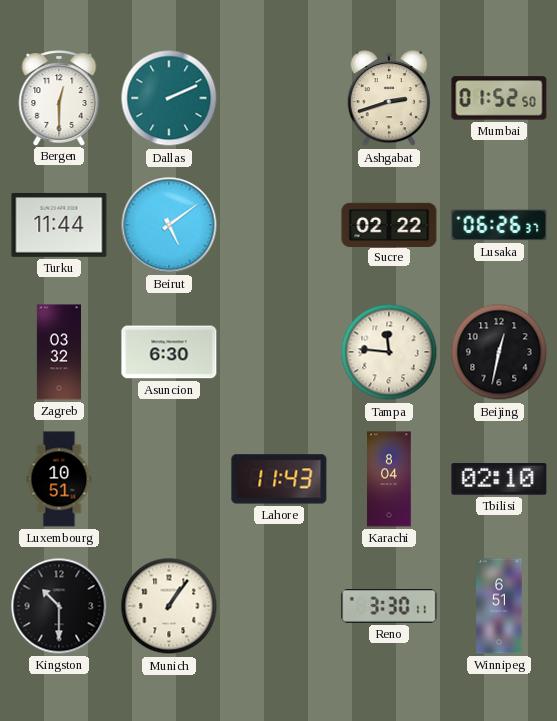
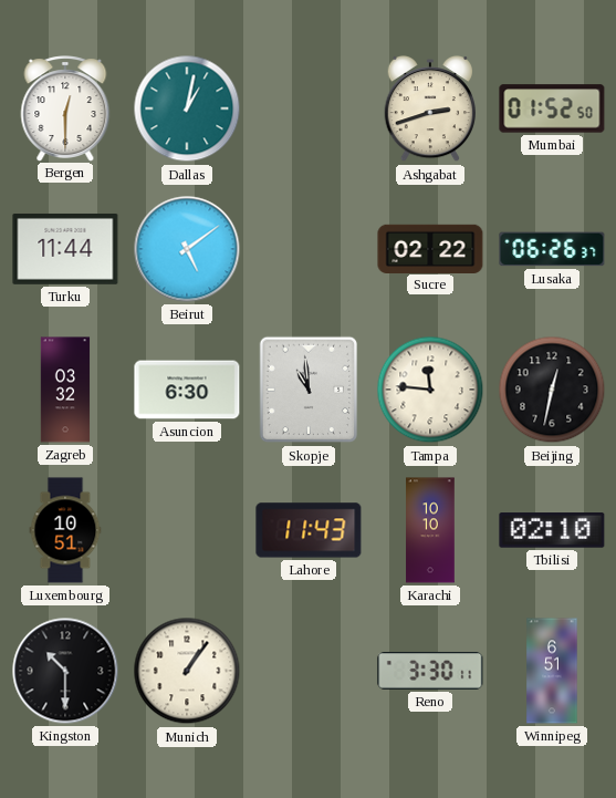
Dallas: 2:11 -> 1:02 (187, 108)
Skopje: none -> 10:59 (309, 390)
Karachi: 8:04 -> 10:10 (430, 530)
